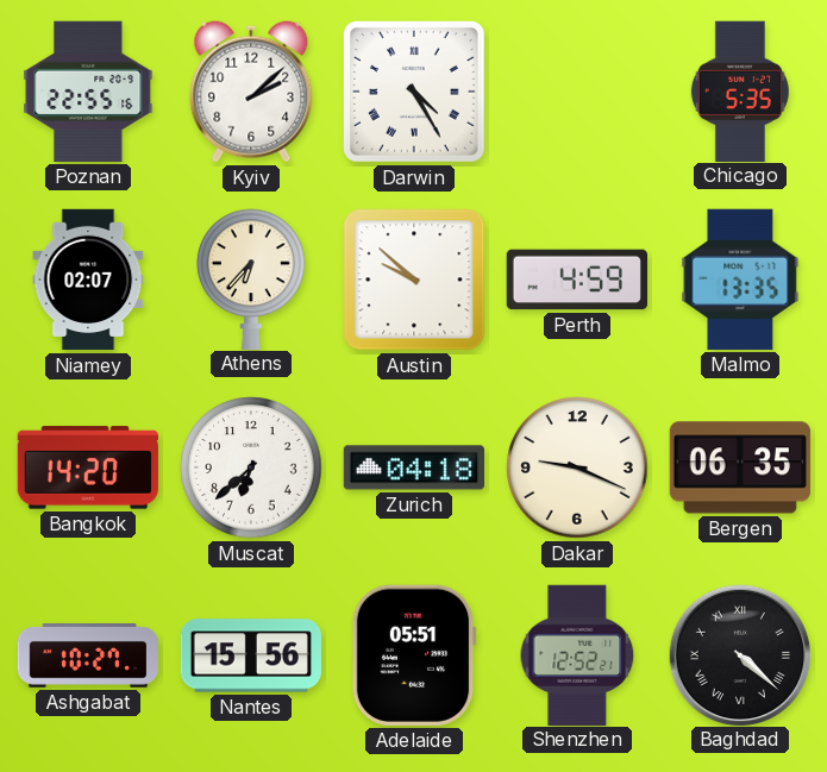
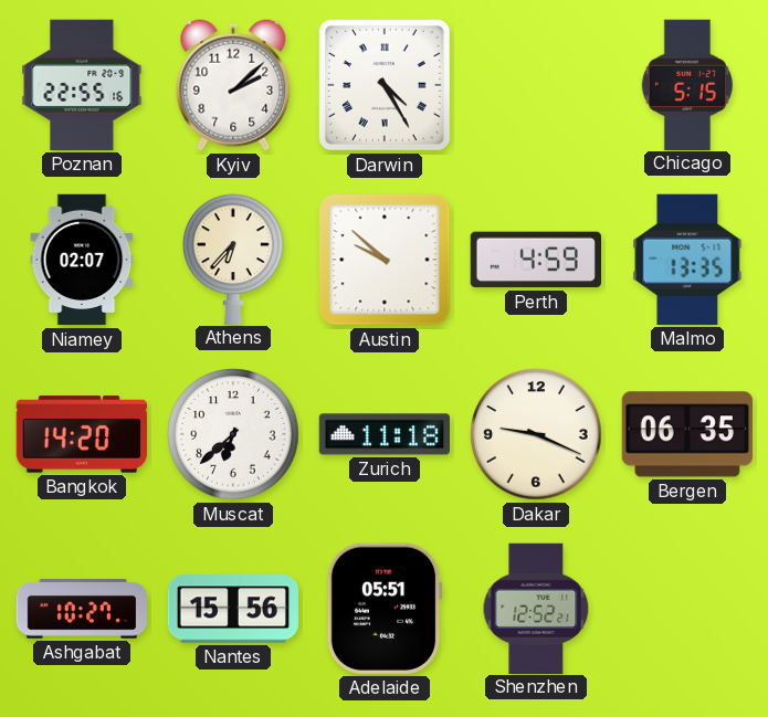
Chicago: 5:35 -> 5:15 (687, 84)
Zurich: 04:18 -> 11:18 (383, 434)
Baghdad: 4:22 -> none (739, 654)
